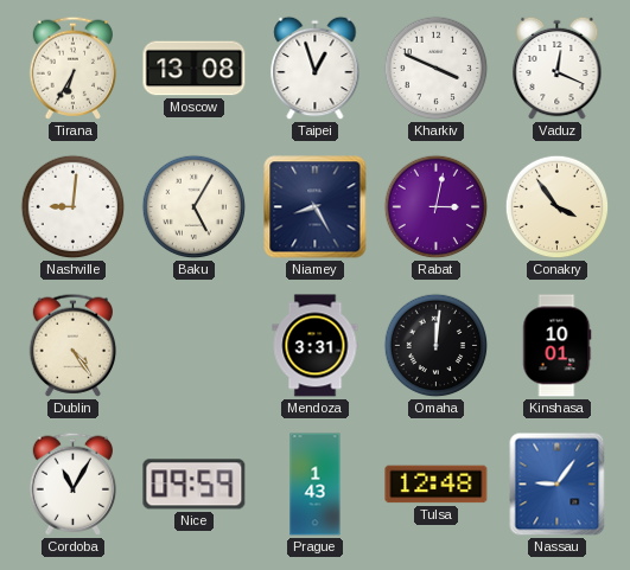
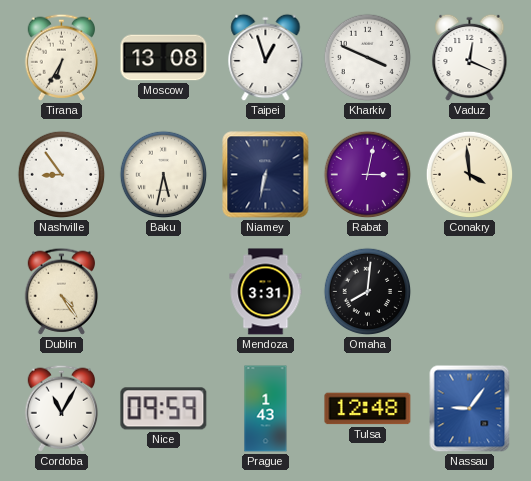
Nashville: 9:01 -> 8:54 (62, 175)
Baku: 5:05 -> 5:32 (164, 175)
Niamey: 8:25 -> 6:32 (266, 175)
Conakry: 3:54 -> 3:59 (470, 175)
Omaha: 12:01 -> 8:01 (368, 292)
Kinshasa: 10:01 -> none (558, 346)
